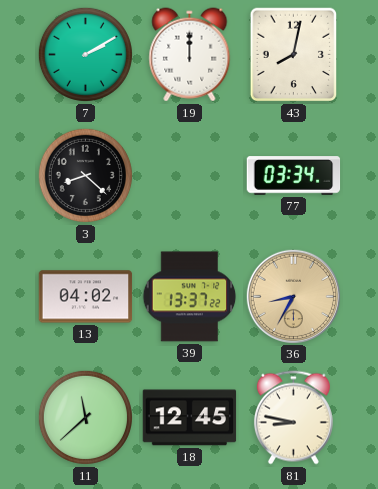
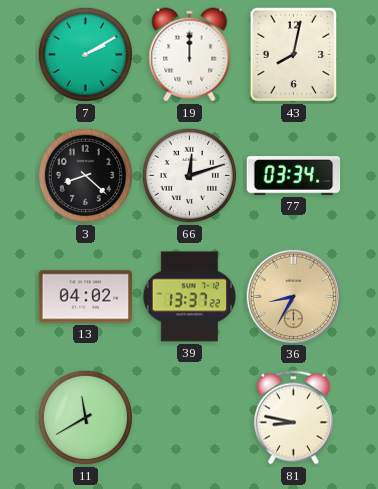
66: none -> 12:12 (189, 175)
11: 11:38 -> 11:40 (85, 417)
18: 12:45 -> none (190, 418)
